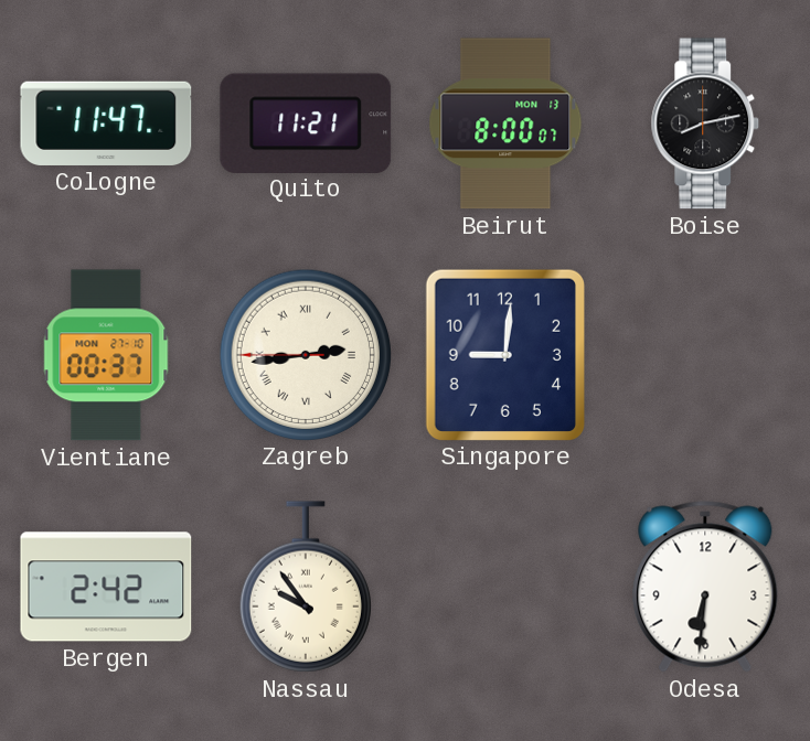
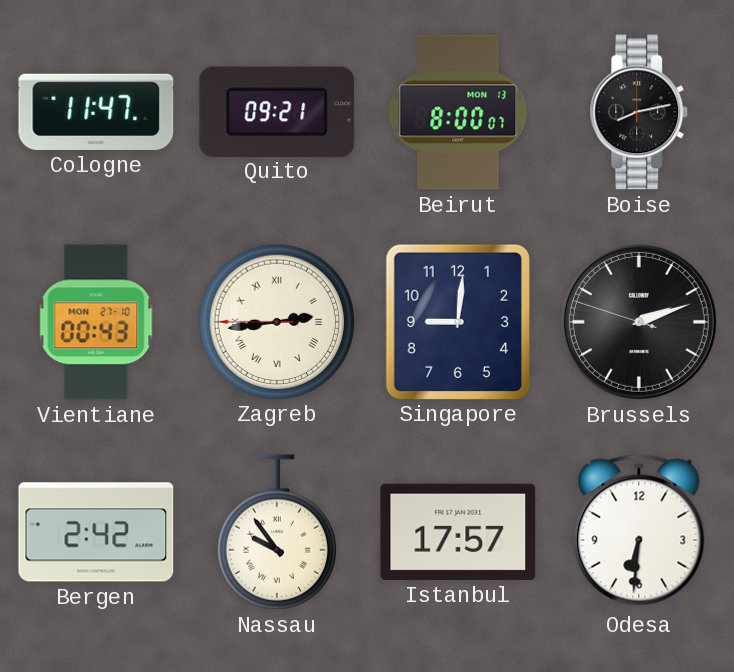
Quito: 11:21 -> 09:21 (277, 111)
Vientiane: 00:37 -> 00:43 (96, 322)
Brussels: none -> 2:11 (639, 322)
Istanbul: none -> 17:57 (458, 532)
